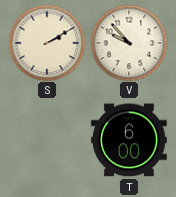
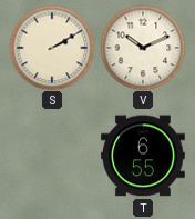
V: 9:53 -> 10:11 (143, 48)
T: 6:00 -> 6:55 (143, 156)
